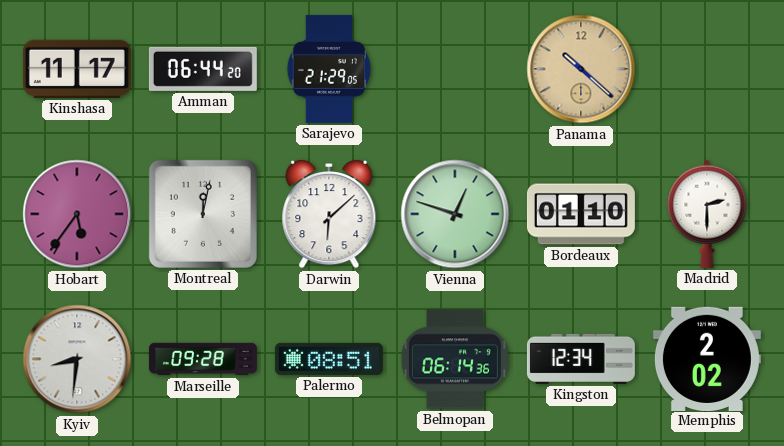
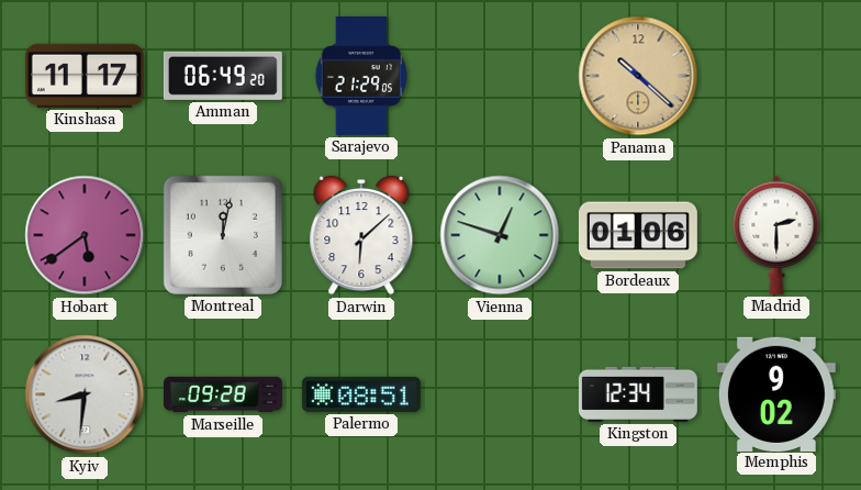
Amman: 06:44 -> 06:49 (223, 76)
Hobart: 5:36 -> 5:39 (85, 235)
Bordeaux: 01:10 -> 01:06 (638, 235)
Belmopan: 06:14 -> none (455, 359)
Memphis: 2:02 -> 9:02 (776, 393)
